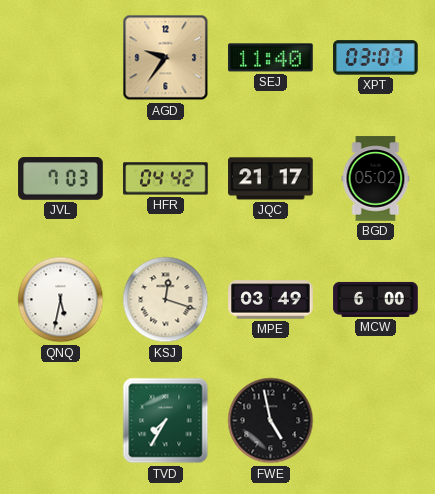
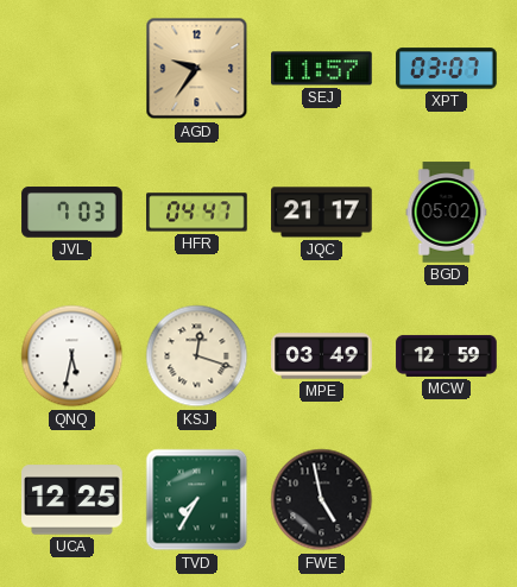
SEJ: 11:40 -> 11:57 (322, 69)
HFR: 04:42 -> 04:47 (197, 213)
MCW: 6:00 -> 12:59 (447, 355)
UCA: none -> 12:25 (72, 500)
